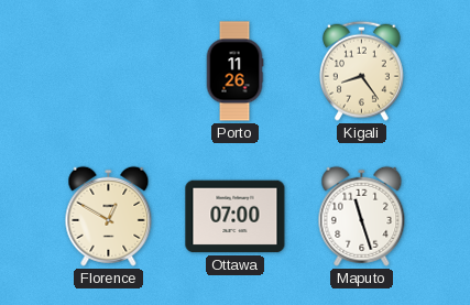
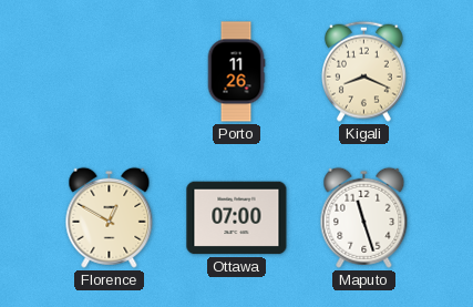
Kigali: 8:24 -> 8:19 (363, 71)
